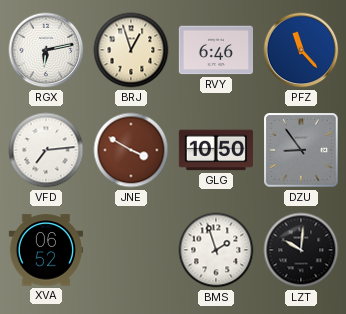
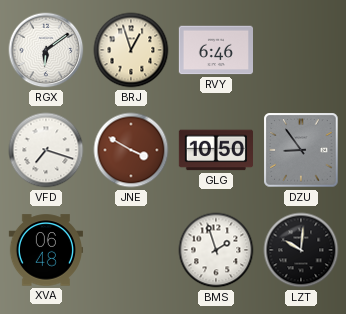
RGX: 6:13 -> 6:09 (46, 50)
PFZ: 11:23 -> none (301, 50)
VFD: 7:14 -> 7:18 (46, 150)
XVA: 06:52 -> 06:48 (45, 250)
